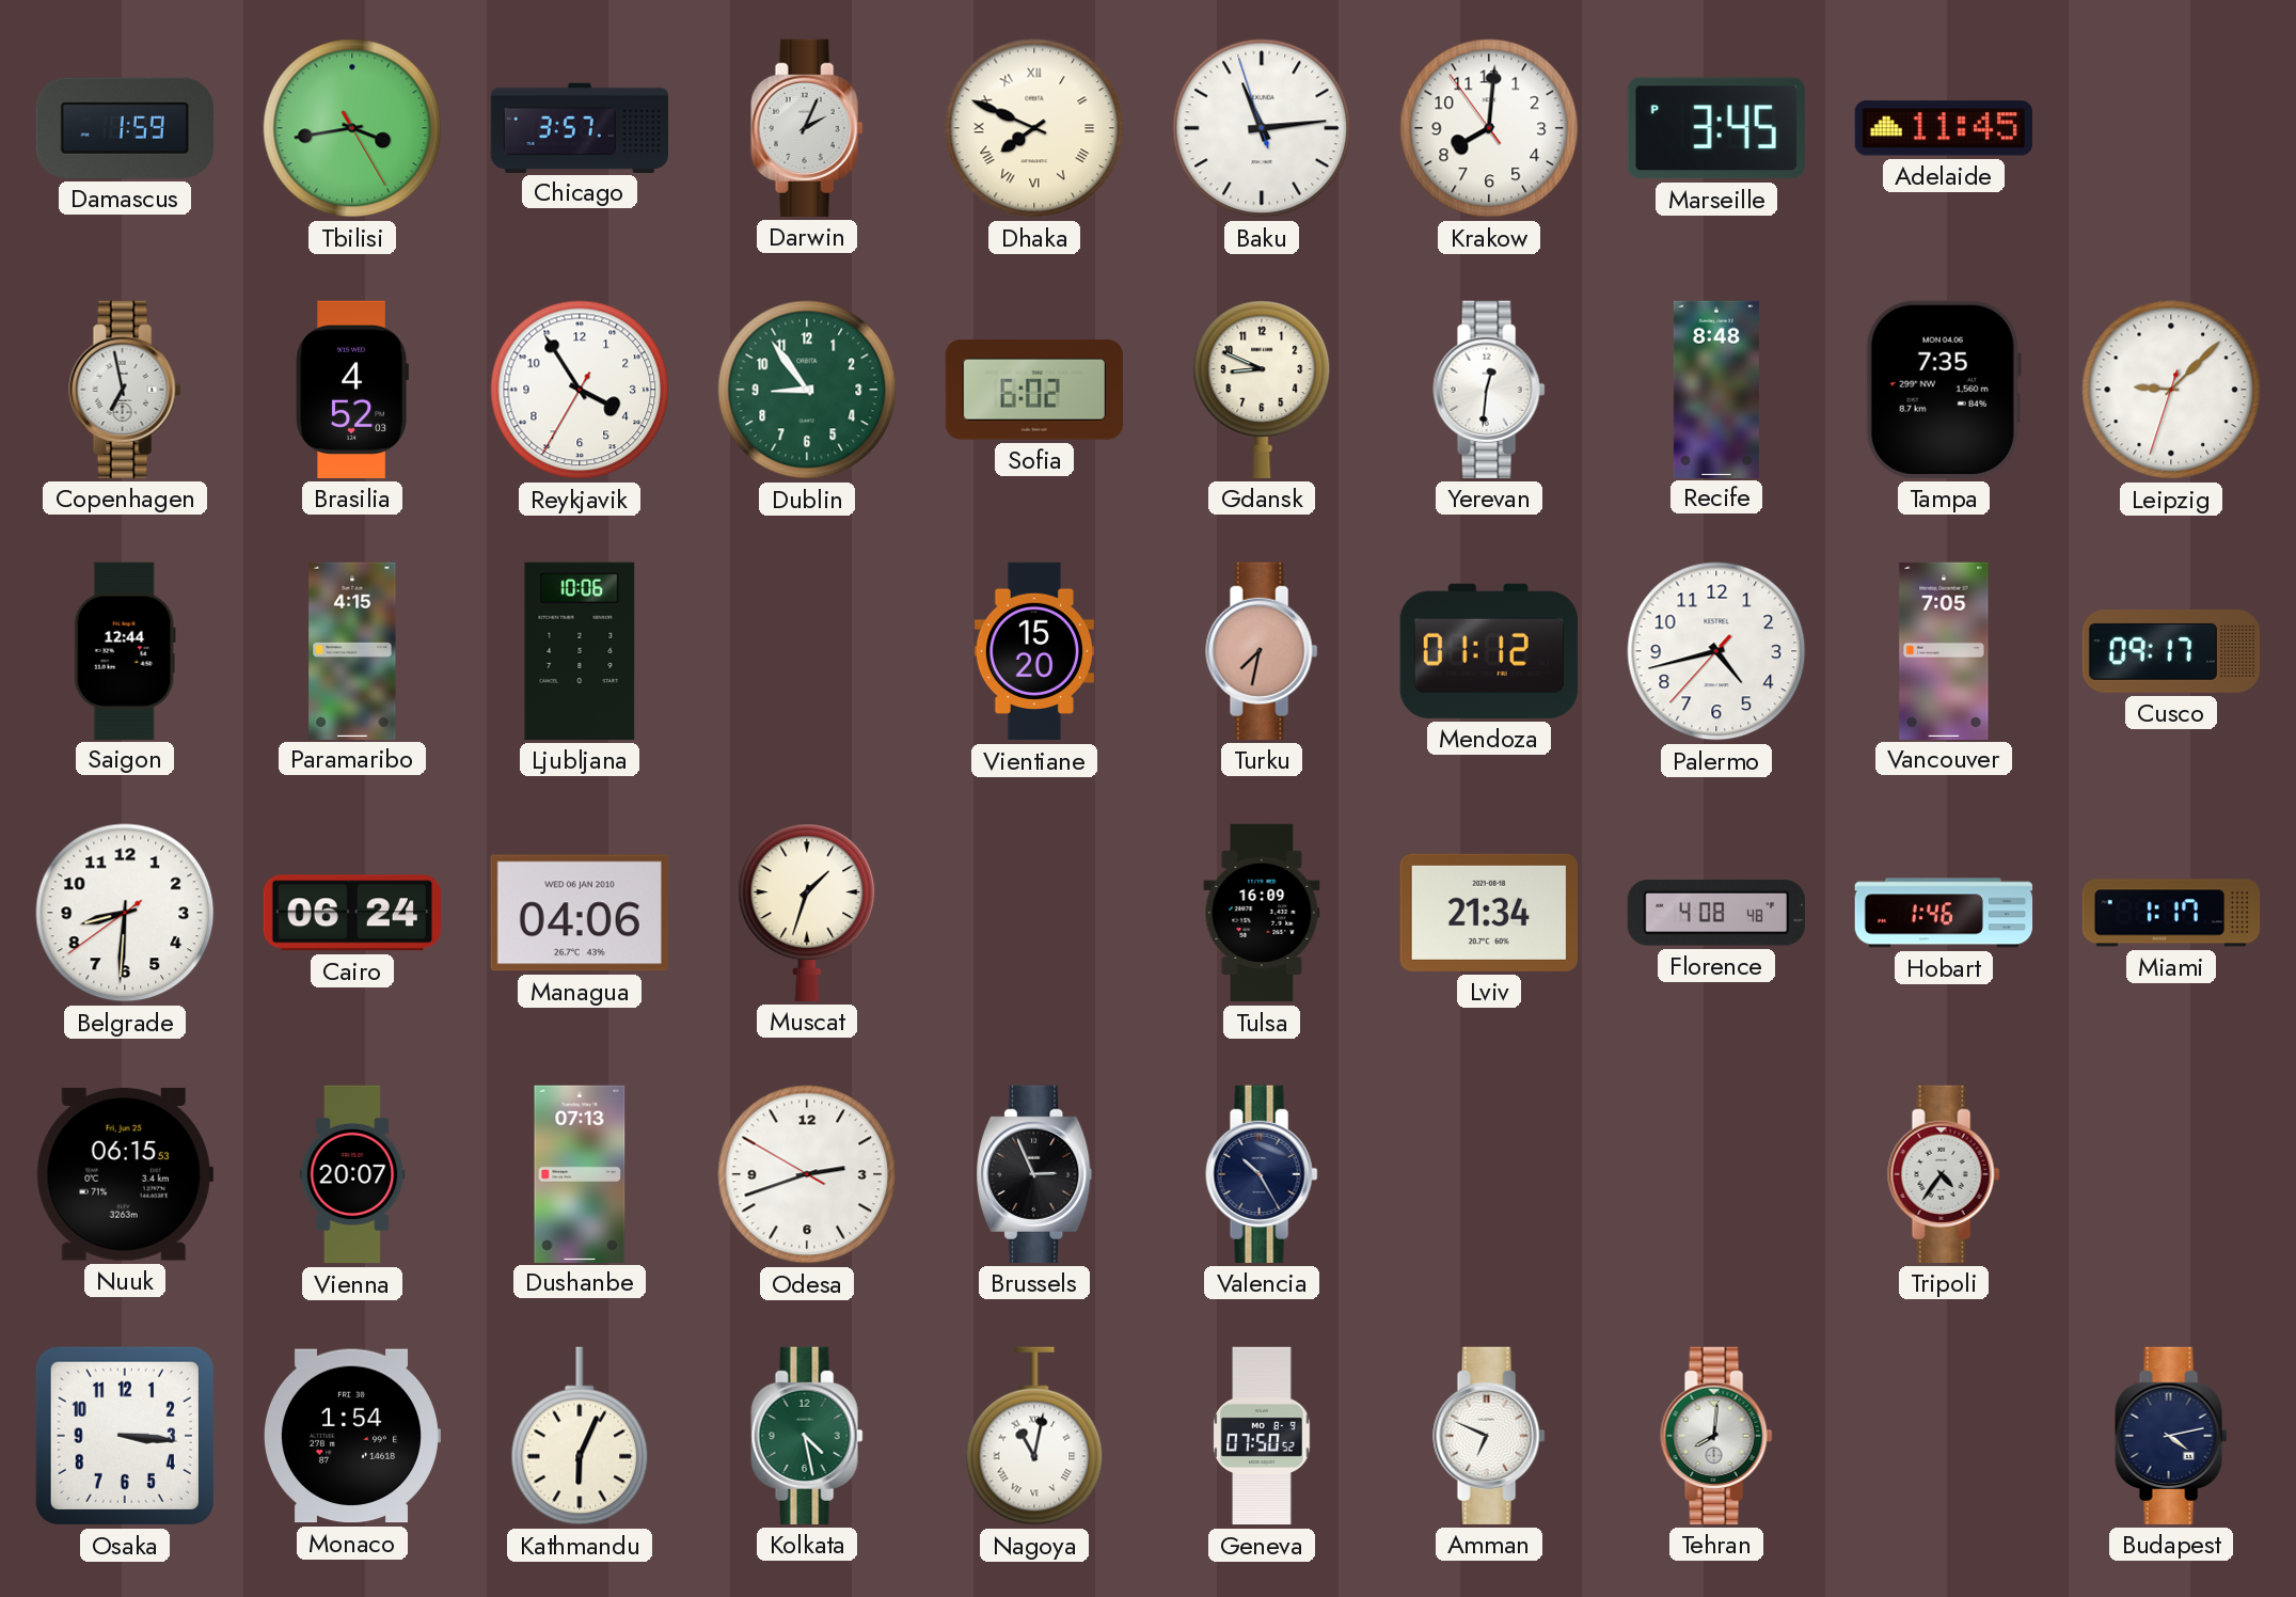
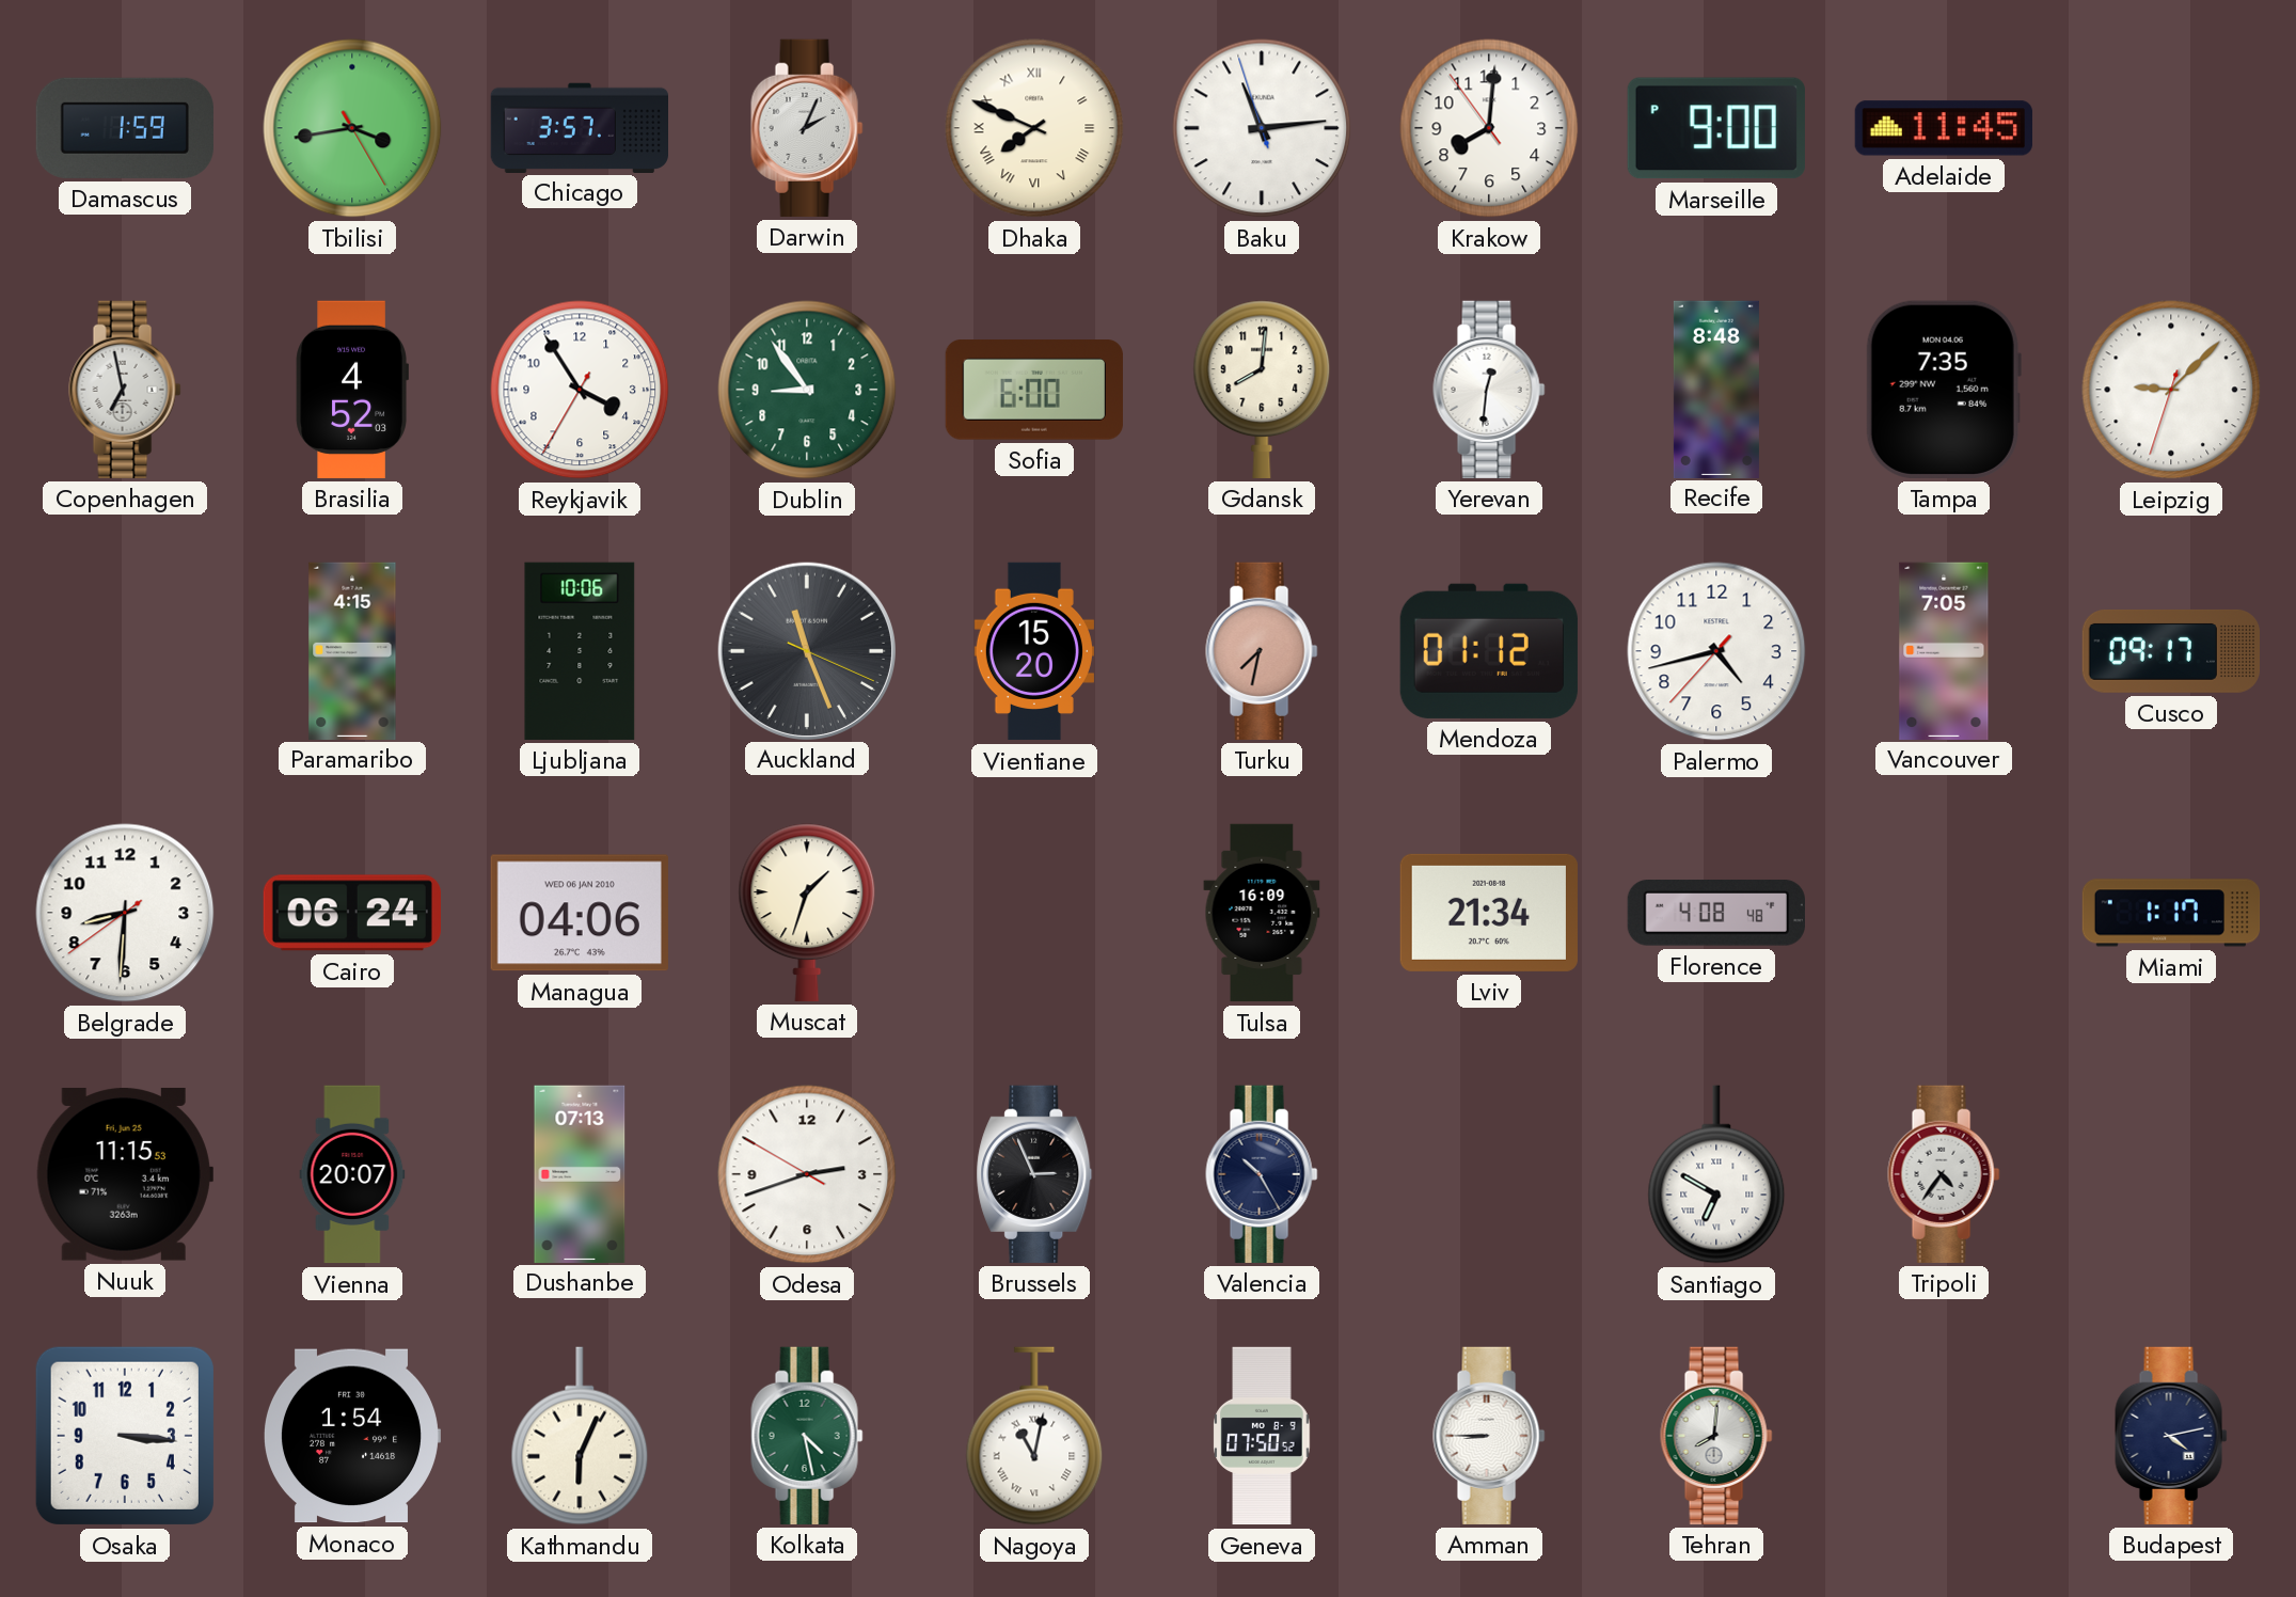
Marseille: 3:45 -> 9:00 (1716, 128)
Sofia: 6:02 -> 6:00 (1034, 390)
Gdansk: 8:49 -> 8:01 (1262, 390)
Saigon: 12:44 -> none (125, 650)
Auckland: none -> 11:26 (806, 650)
Hobart: 1:46 -> none (1944, 913)
Nuuk: 06:15 -> 11:15 (125, 1174)
Santiago: none -> 6:50 (1716, 1174)
Amman: 6:49 -> 8:45 (1489, 1436)
